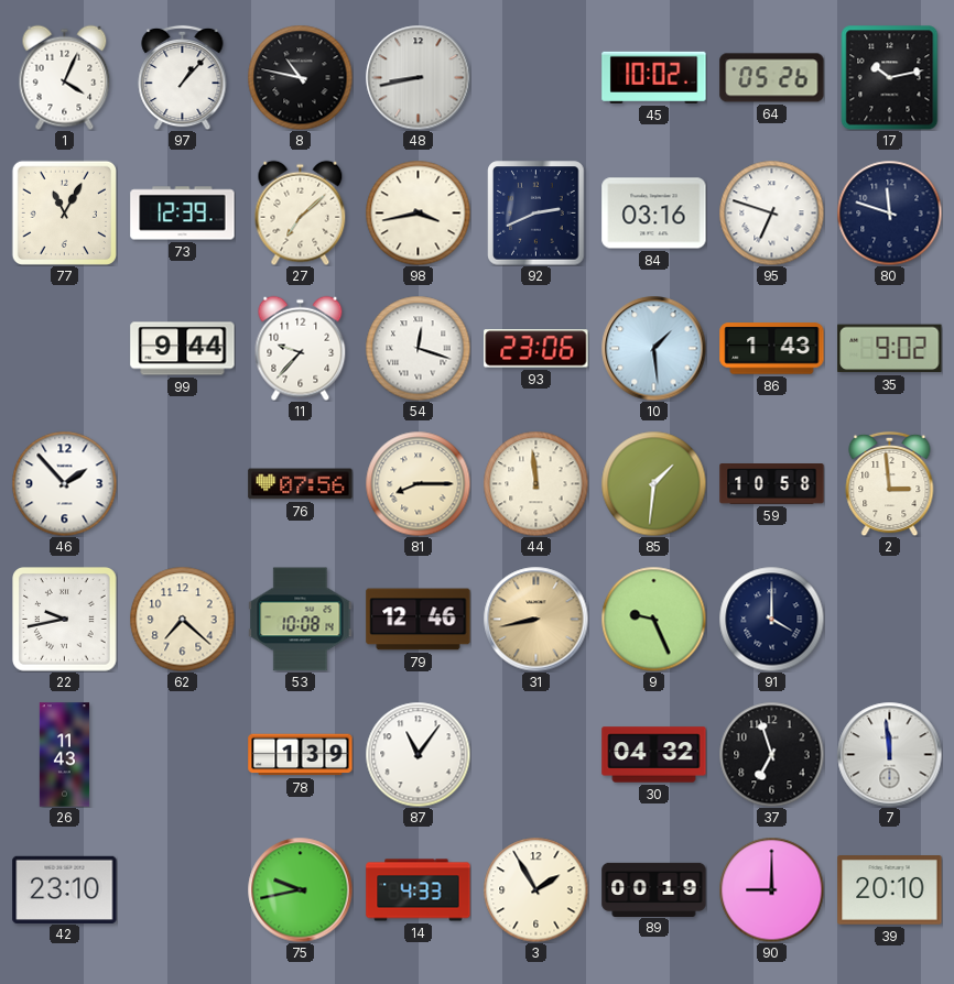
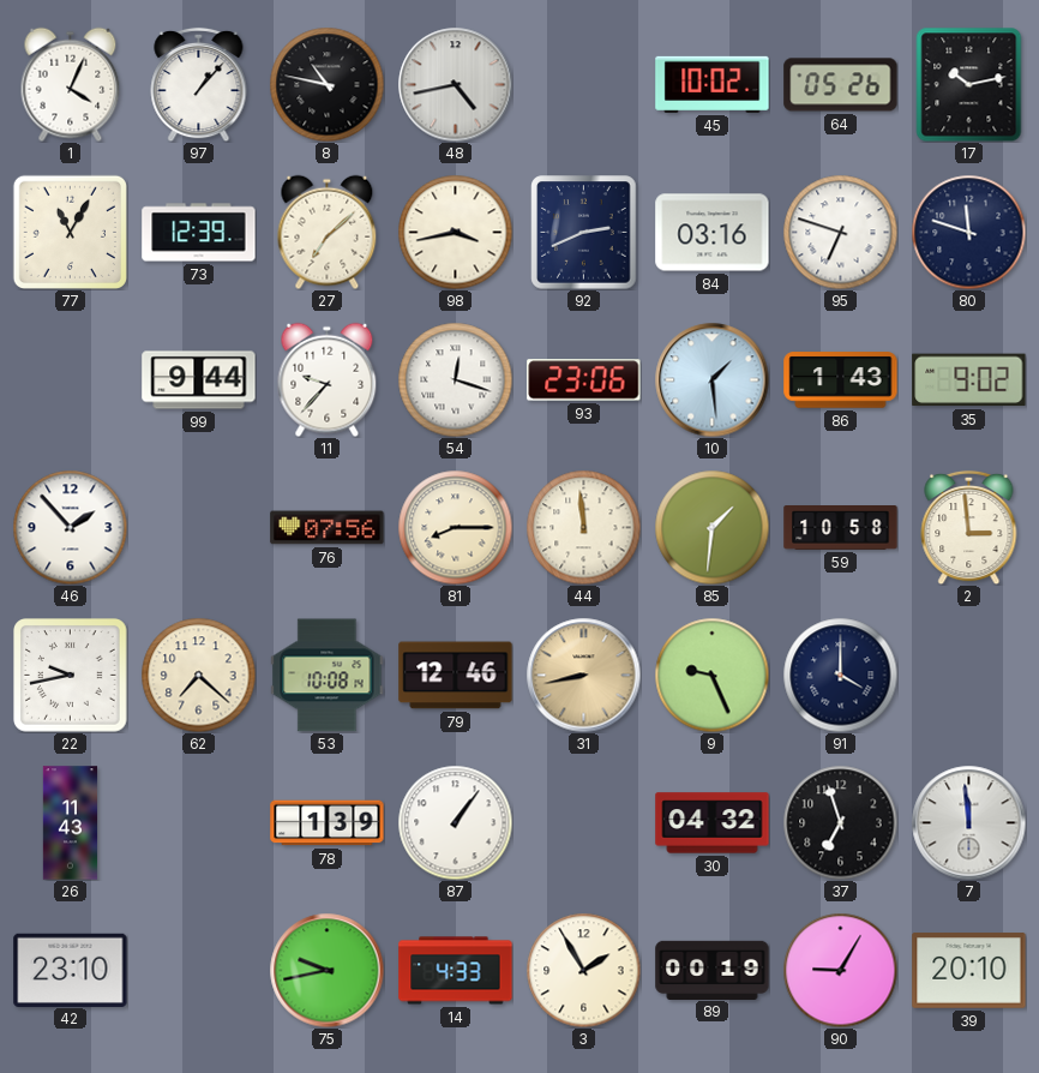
48: 8:43 -> 4:43 (455, 84)
87: 11:06 -> 1:06 (455, 822)
90: 9:00 -> 9:05 (840, 970)
